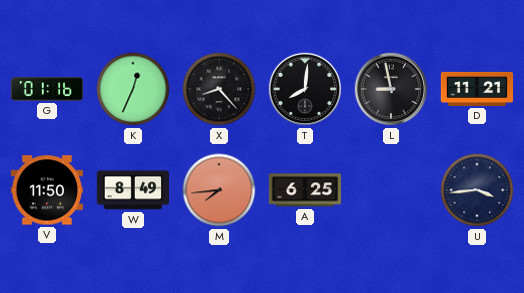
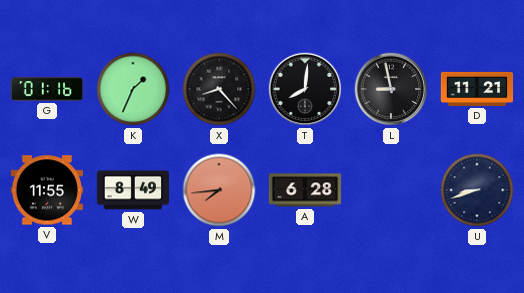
K: 12:34 -> 1:34 (133, 89)
V: 11:50 -> 11:55 (47, 190)
A: 6:25 -> 6:28 (305, 190)
U: 3:44 -> 8:42 (477, 190)
